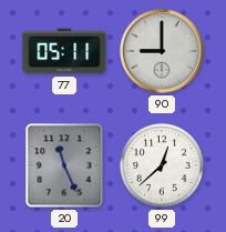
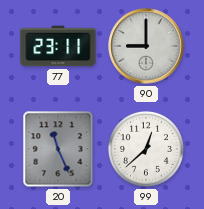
77: 05:11 -> 23:11 (58, 46)
